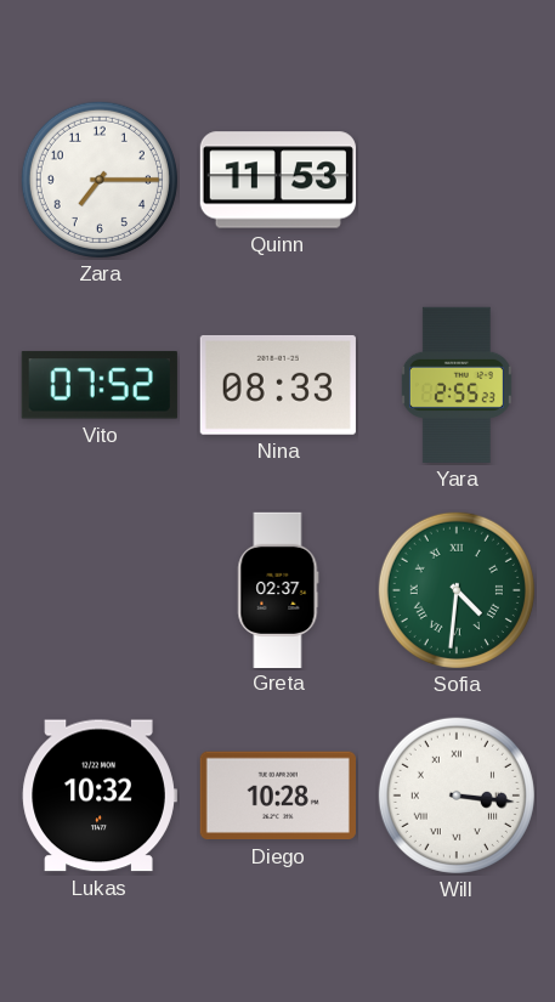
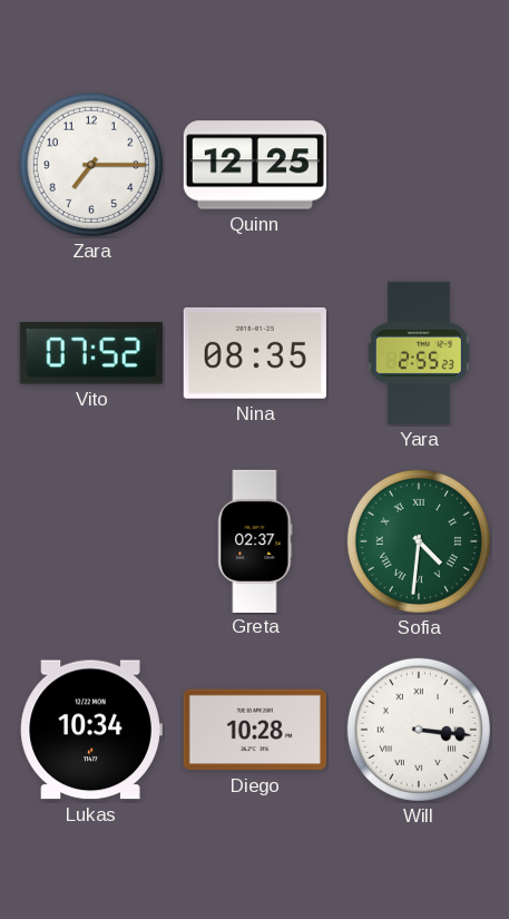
Quinn: 11:53 -> 12:25 (255, 165)
Nina: 08:33 -> 08:35 (255, 353)
Lukas: 10:32 -> 10:34 (91, 730)
